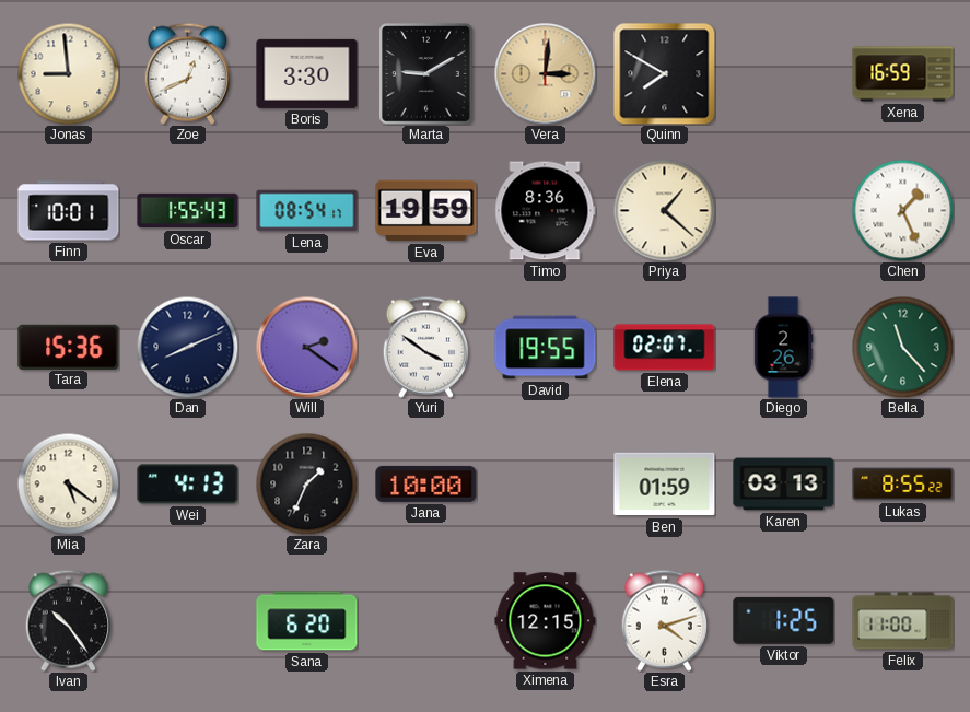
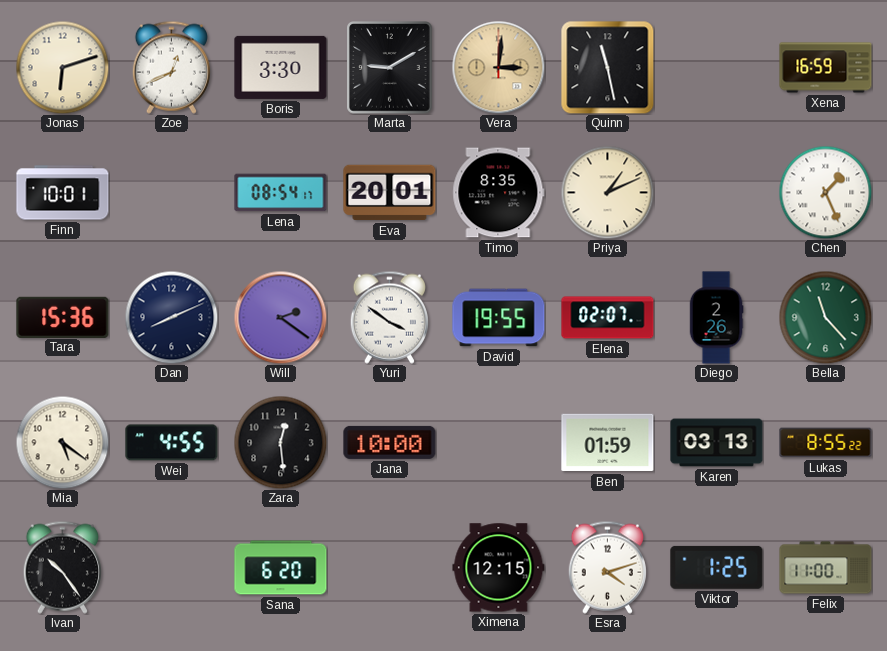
Jonas: 8:59 -> 6:12 (62, 67)
Quinn: 7:50 -> 11:28 (608, 68)
Oscar: 1:55 -> none (188, 211)
Eva: 19:59 -> 20:01 (390, 193)
Timo: 8:36 -> 8:35 (499, 193)
Priya: 1:22 -> 1:11 (607, 192)
Wei: 4:13 -> 4:55 (172, 443)
Zara: 1:34 -> 12:29 (280, 442)
